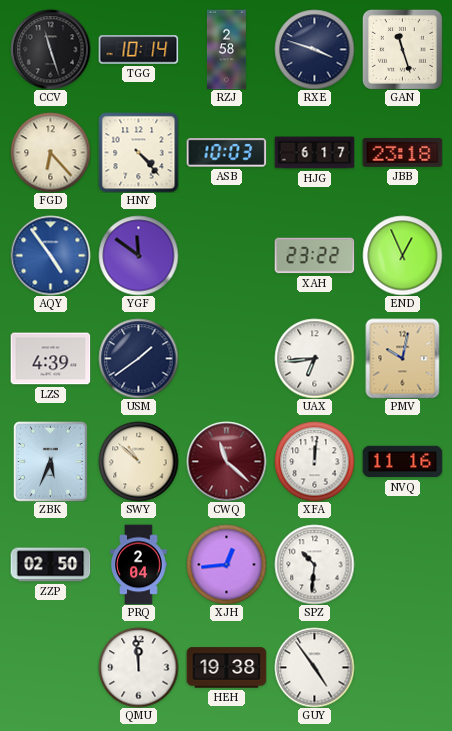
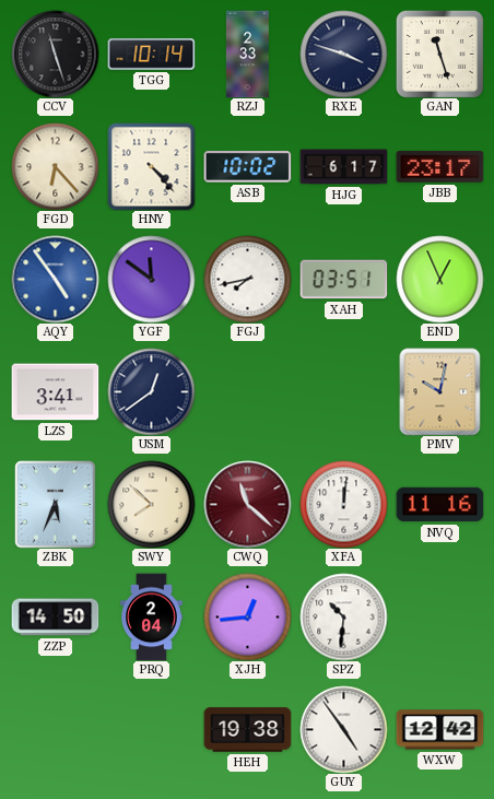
RZJ: 2:58 -> 2:33 (247, 54)
ASB: 10:03 -> 10:02 (247, 167)
JBB: 23:18 -> 23:17 (439, 166)
FGJ: none -> 7:43 (247, 279)
XAH: 23:22 -> 03:51 (343, 280)
LZS: 4:39 -> 3:41 (55, 392)
USM: 1:39 -> 12:39 (151, 391)
UAX: 6:44 -> none (314, 358)
SWY: 10:52 -> 7:52 (151, 504)
ZZP: 02:50 -> 14:50 (55, 618)
QMU: 11:59 -> none (138, 667)
WXW: none -> 12:42 (439, 730)
